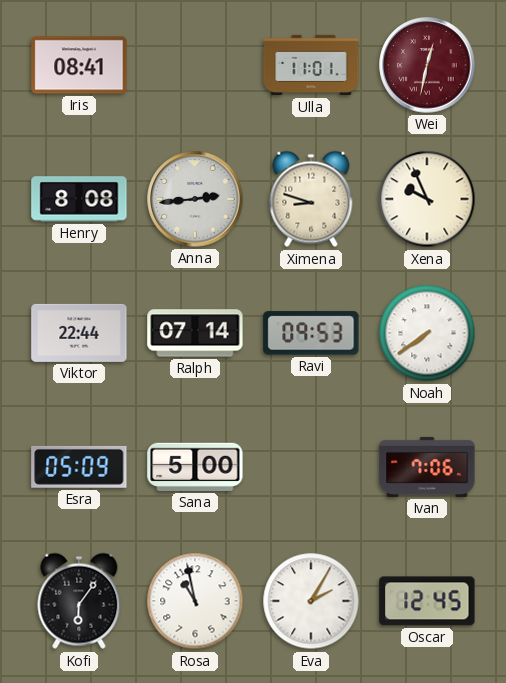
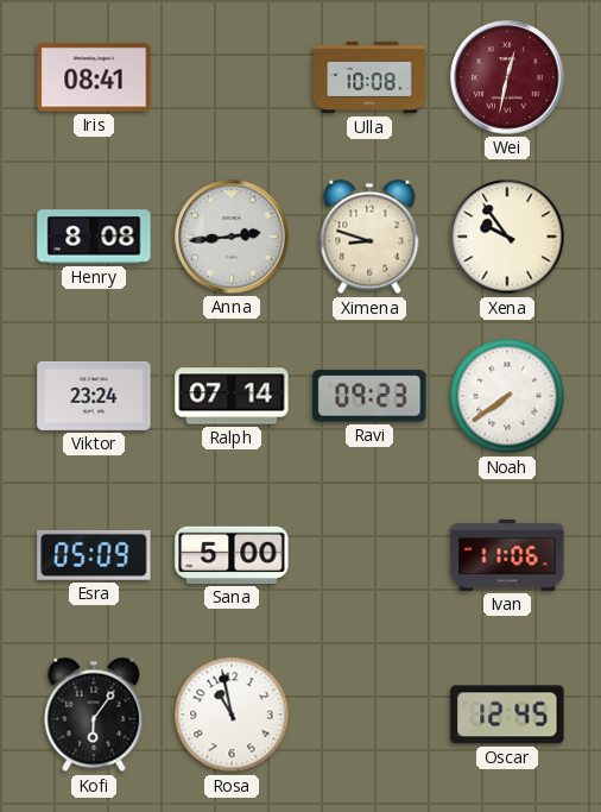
Ulla: 11:01 -> 10:08 (369, 77)
Xena: 9:56 -> 9:54 (507, 237)
Viktor: 22:44 -> 23:24 (94, 396)
Ravi: 09:53 -> 09:23 (369, 396)
Ivan: 7:06 -> 11:06 (507, 555)
Eva: 2:05 -> none (311, 601)
